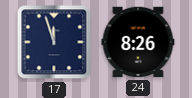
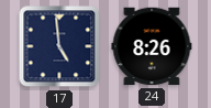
17: 11:57 -> 4:59 (59, 46)
